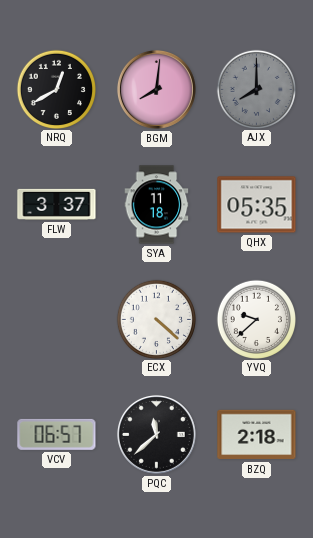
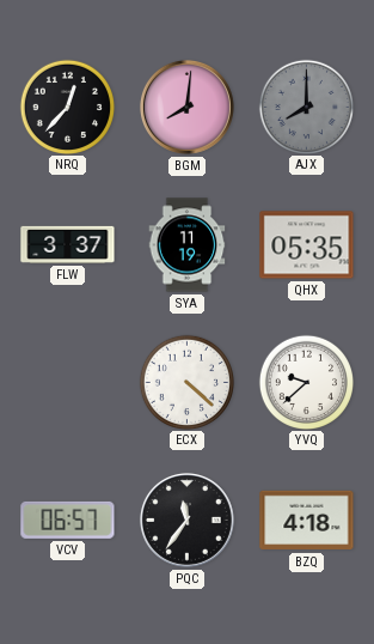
NRQ: 12:40 -> 12:37 (67, 107)
SYA: 11:18 -> 11:19 (188, 245)
PQC: 11:38 -> 11:36 (186, 520)
BZQ: 2:18 -> 4:18 (307, 521)
